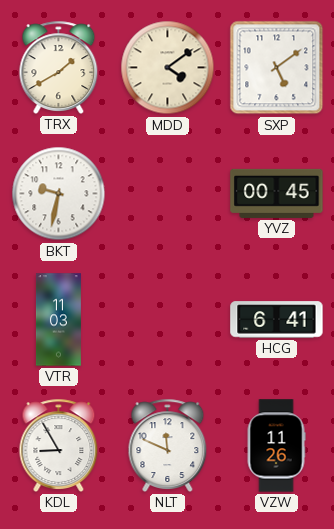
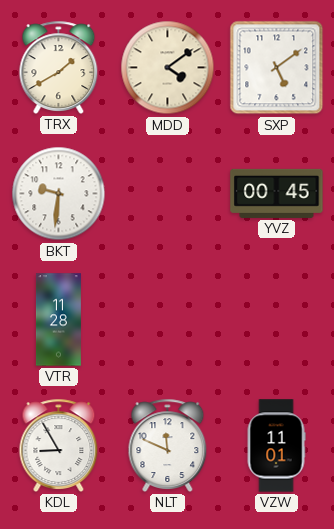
BKT: 9:32 -> 9:31 (59, 194)
VTR: 11:03 -> 11:28 (58, 320)
HCG: 6:41 -> none (277, 320)
VZW: 11:26 -> 11:01 (276, 446)
